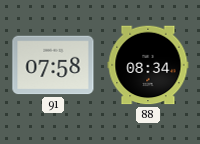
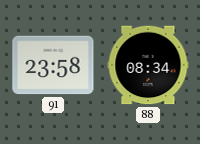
91: 07:58 -> 23:58 (53, 65)
